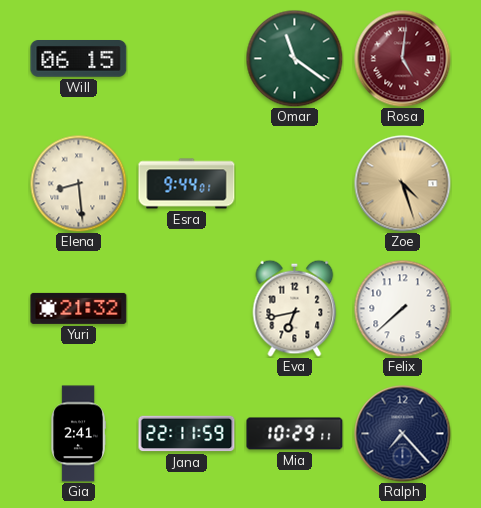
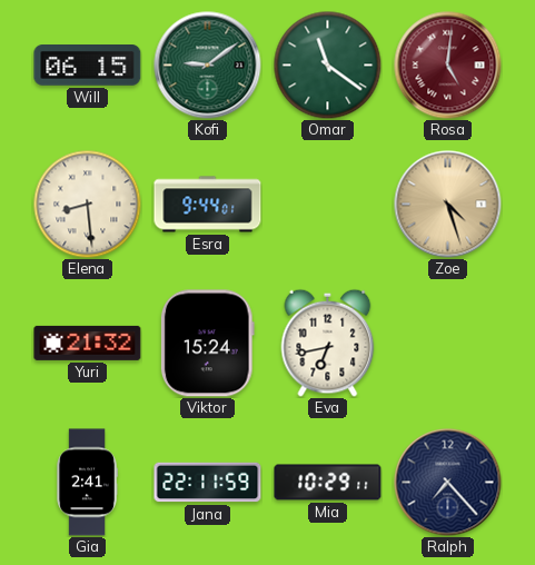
Kofi: none -> 9:09 (208, 66)
Viktor: none -> 15:24 (207, 344)
Felix: 7:38 -> none (402, 308)
